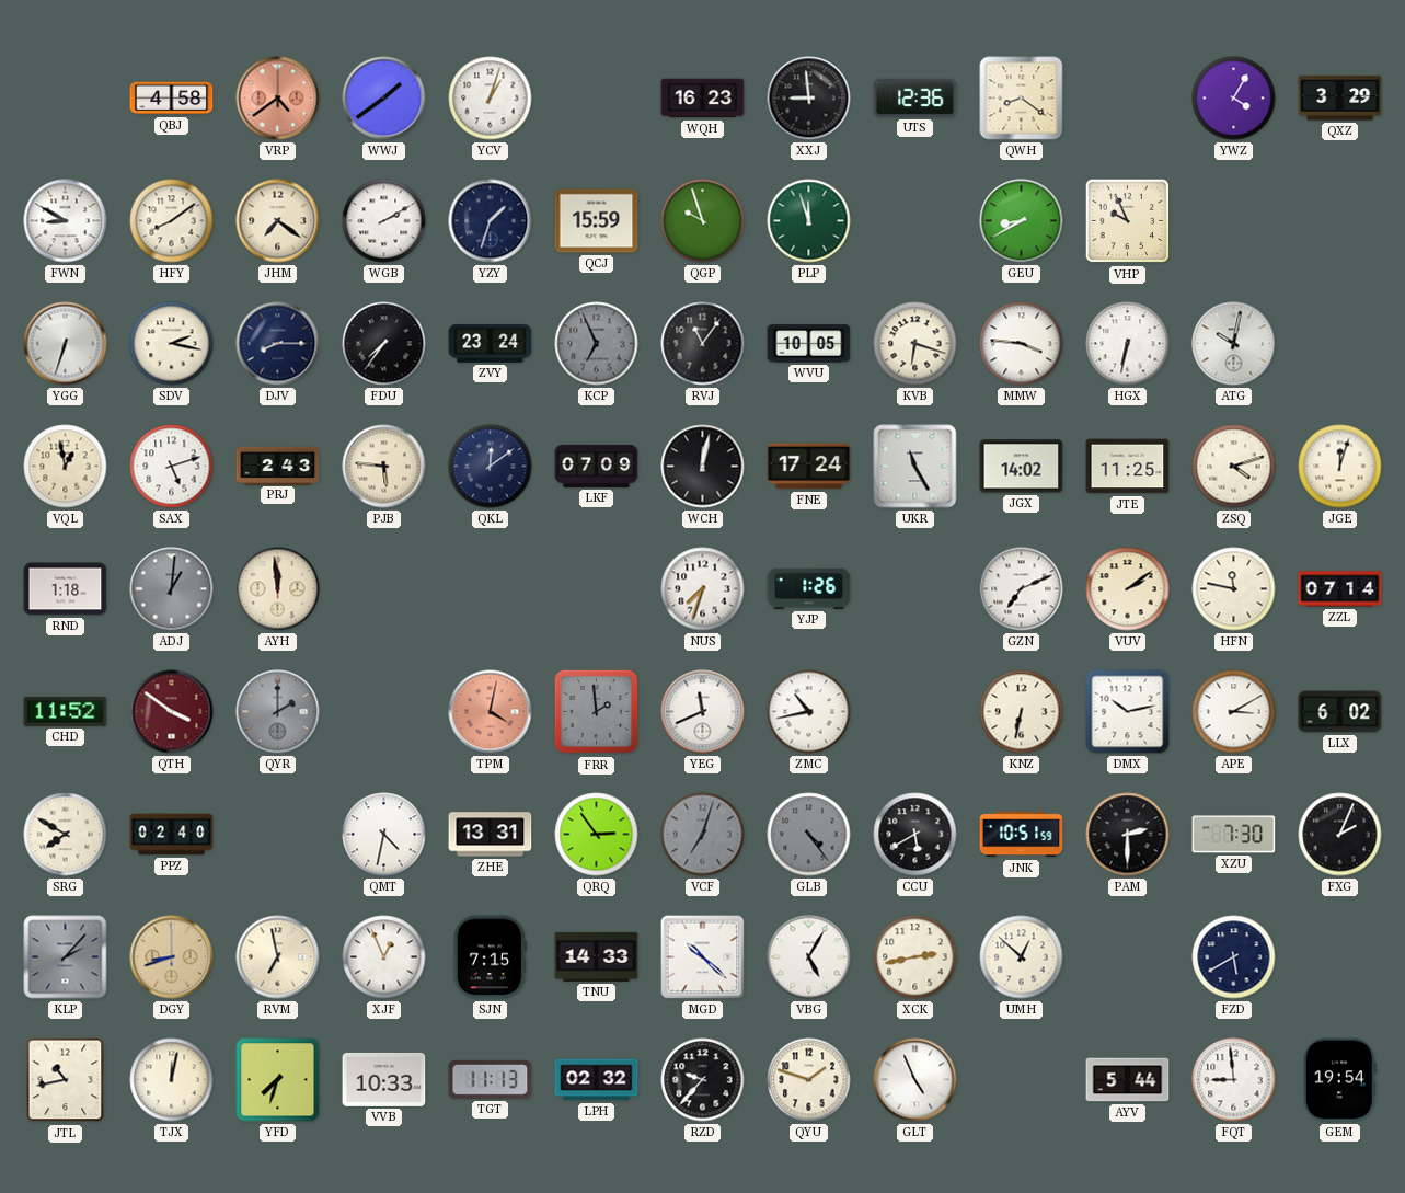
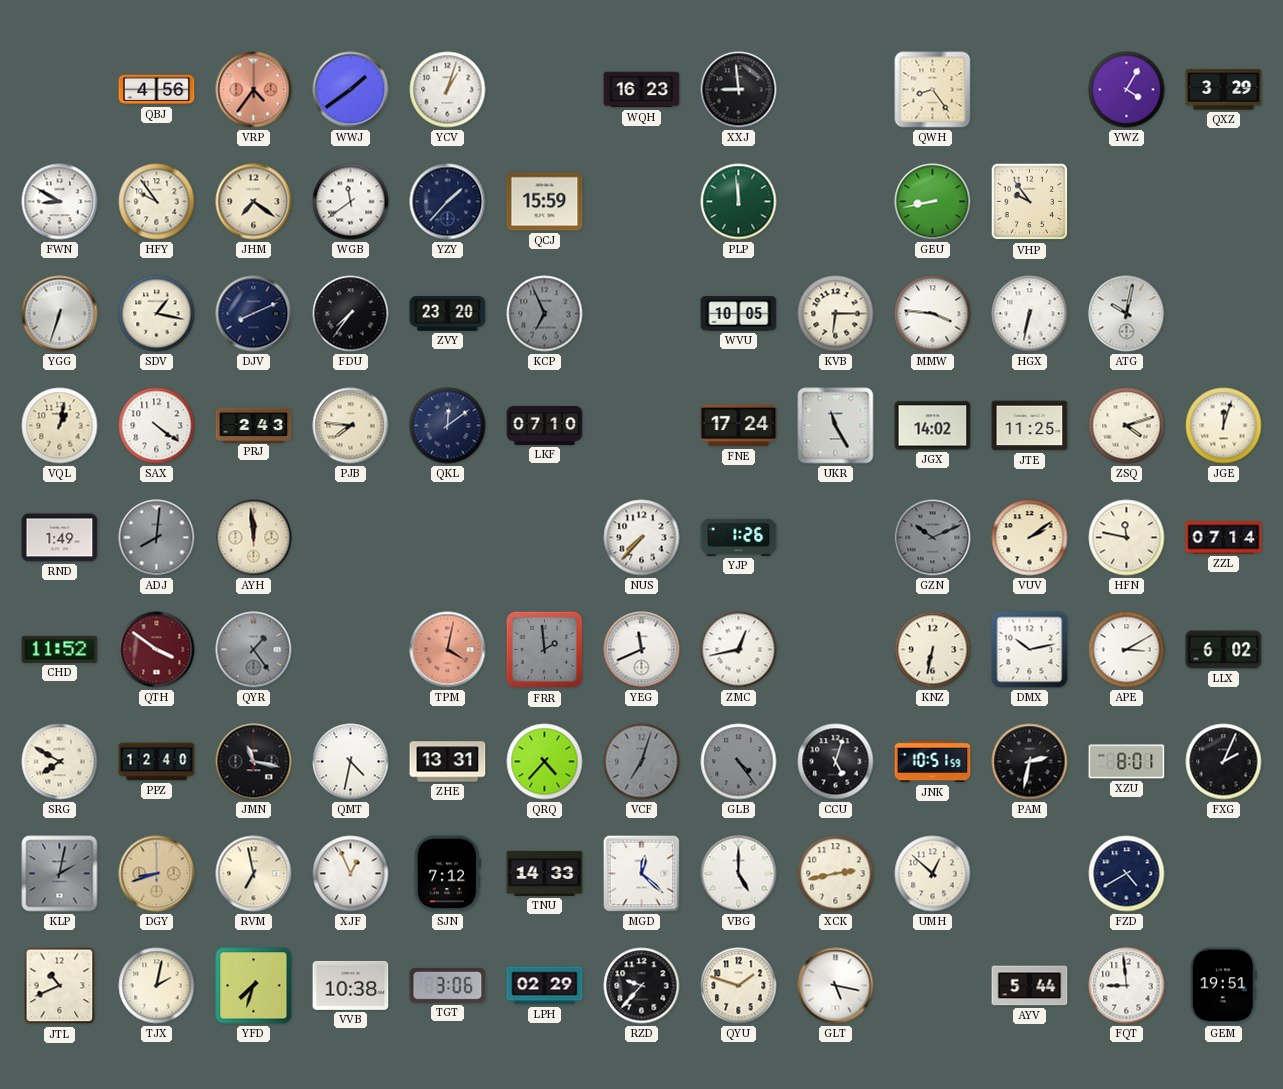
QBJ: 4:58 -> 4:56 (157, 90)
VRP: 4:39 -> 4:36 (254, 90)
UTS: 12:36 -> none (915, 97)
QWH: 8:21 -> 8:24 (933, 90)
HFY: 8:09 -> 9:54 (157, 202)
WGB: 2:10 -> 11:39 (351, 202)
YZY: 1:33 -> 1:37 (448, 202)
QGP: 9:57 -> none (703, 221)
PLP: 11:57 -> 11:59 (739, 202)
GEU: 8:40 -> 8:43 (933, 202)
VHP: 9:56 -> 9:54 (1030, 202)
SDV: 2:17 -> 1:17 (157, 314)
DJV: 8:15 -> 8:11 (254, 314)
ZVY: 23:24 -> 23:20 (448, 314)
RVJ: 11:06 -> none (703, 344)
KVB: 6:18 -> 6:15 (836, 314)
VQL: 12:58 -> 1:02 (60, 426)
SAX: 5:12 -> 4:21 (157, 426)
PJB: 5:46 -> 7:46 (351, 426)
LKF: 07:09 -> 07:10 (545, 425)
WCH: 12:02 -> none (703, 467)
RND: 1:18 -> 1:49 (60, 538)
ADJ: 1:01 -> 8:01 (157, 538)
NUS: 7:33 -> 7:37 (642, 538)
GZN: 7:11 -> 10:11 (933, 538)
GZN dial: white -> grey (933, 538)
QYR: 2:00 -> 1:24 (254, 650)
ZMC: 10:43 -> 12:43 (739, 650)
PPZ: 02:40 -> 12:40 (157, 762)
JMN: none -> 11:17 (254, 762)
QRQ: 2:54 -> 4:37 (545, 762)
CCU: 5:40 -> 5:03 (836, 762)
PAM: 2:30 -> 2:32 (1030, 762)
XZU: 7:30 -> 8:01 (1127, 762)
KLP: 2:07 -> 2:02 (60, 874)
SJN: 7:15 -> 7:12 (447, 874)
MGD: 10:22 -> 12:22 (642, 874)
VBG: 5:05 -> 5:00 (739, 874)
FZD: 5:40 -> 4:40 (1127, 874)
JTL: 10:43 -> 10:41 (60, 986)
TJX: 12:02 -> 2:02 (157, 986)
VVB: 10:33 -> 10:38 (351, 985)
TGT: 11:13 -> 3:06 (448, 985)
LPH: 02:32 -> 02:29 (545, 986)
GLT: 4:56 -> 5:17 (836, 986)
GEM: 19:54 -> 19:51 (1223, 986)
